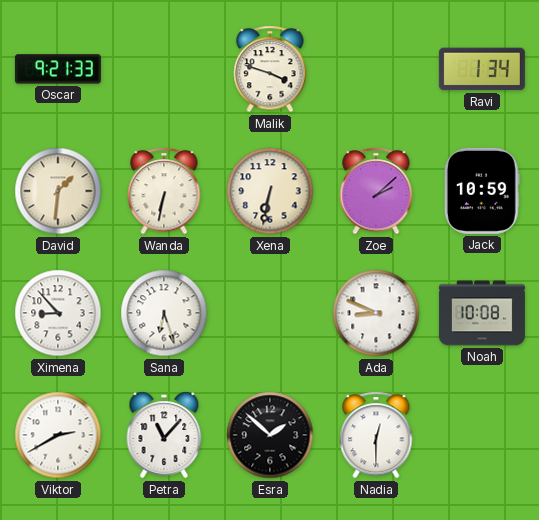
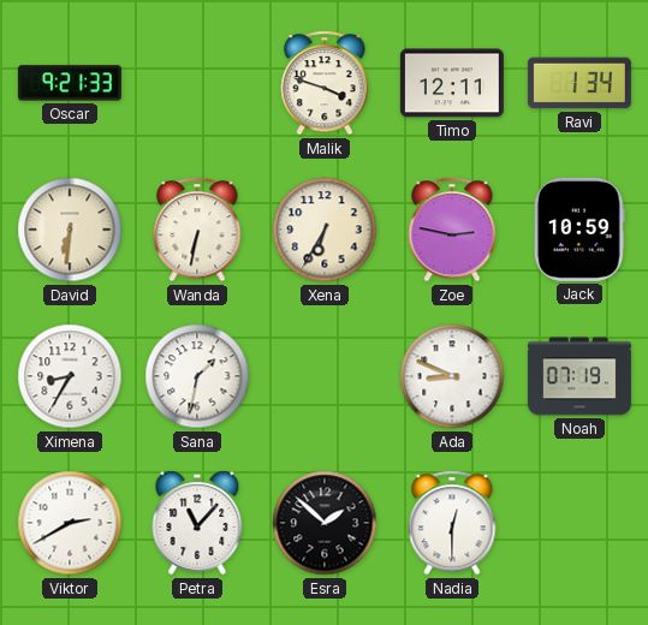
Timo: none -> 12:11 (452, 83)
David: 1:31 -> 6:31 (70, 230)
Xena: 6:32 -> 6:35 (325, 230)
Zoe: 2:08 -> 2:47 (452, 230)
Ximena: 8:53 -> 8:35 (70, 376)
Sana: 6:27 -> 1:32 (197, 376)
Noah: 10:08 -> 07:19 (579, 376)
